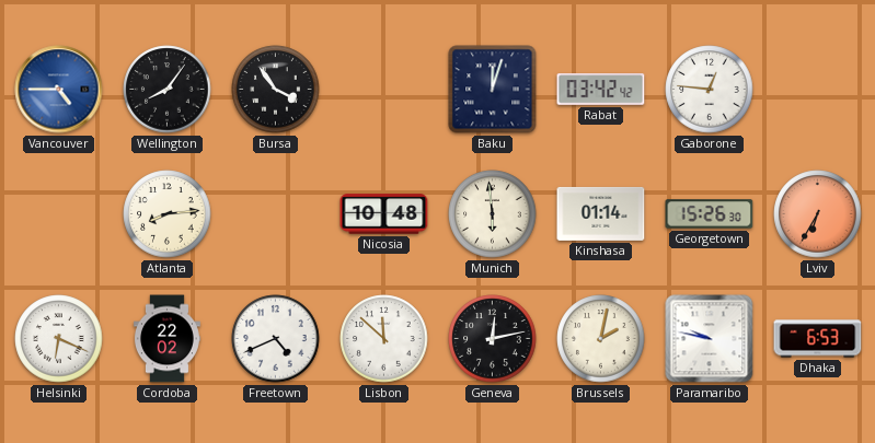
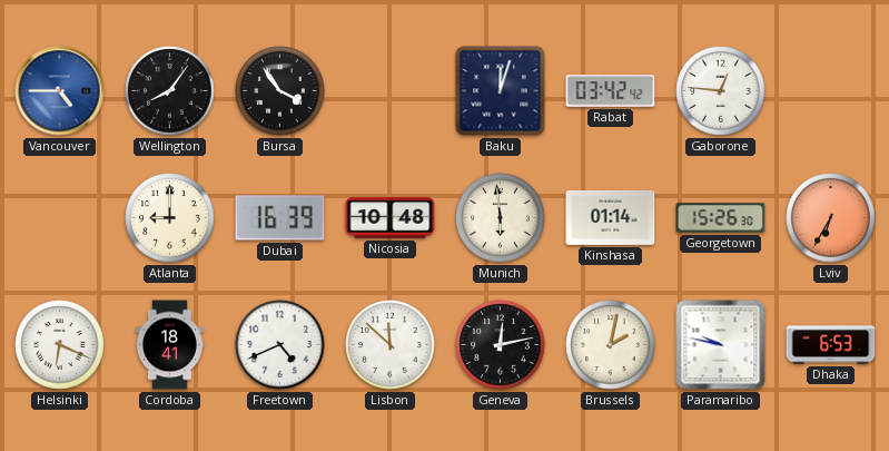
Atlanta: 8:14 -> 9:00 (170, 218)
Dubai: none -> 16:39 (280, 218)
Cordoba: 22:02 -> 18:41 (169, 345)
